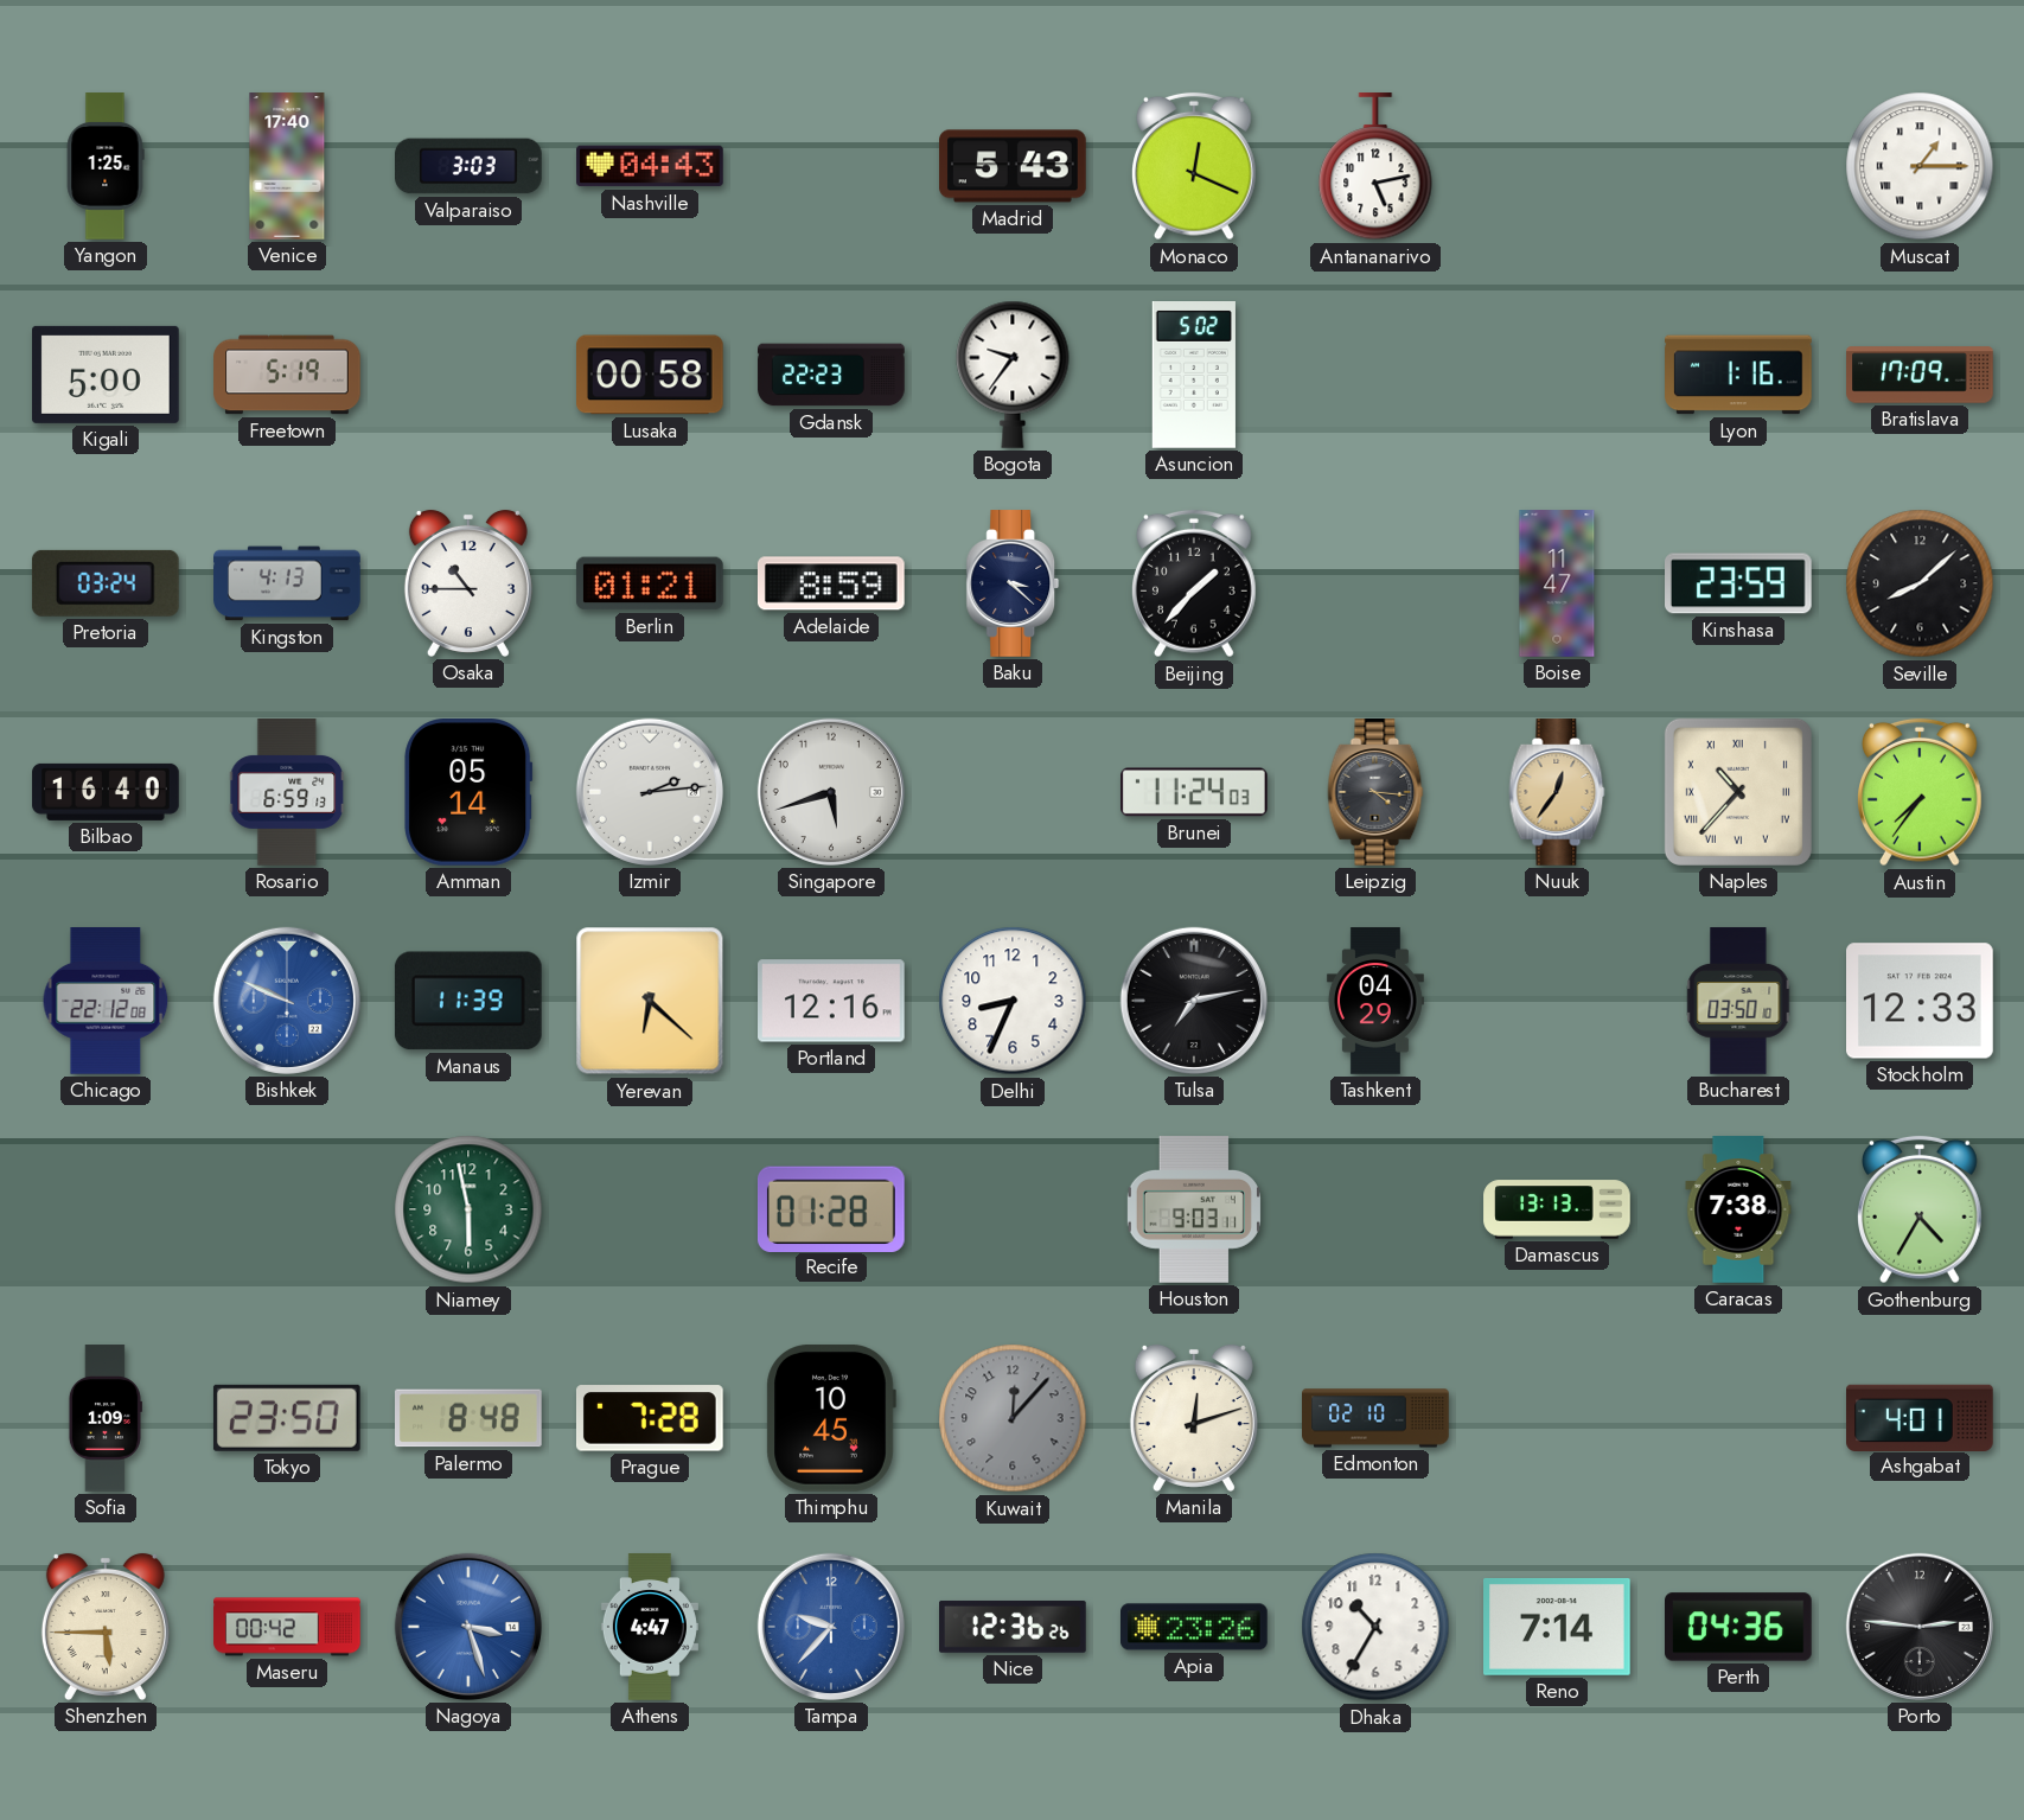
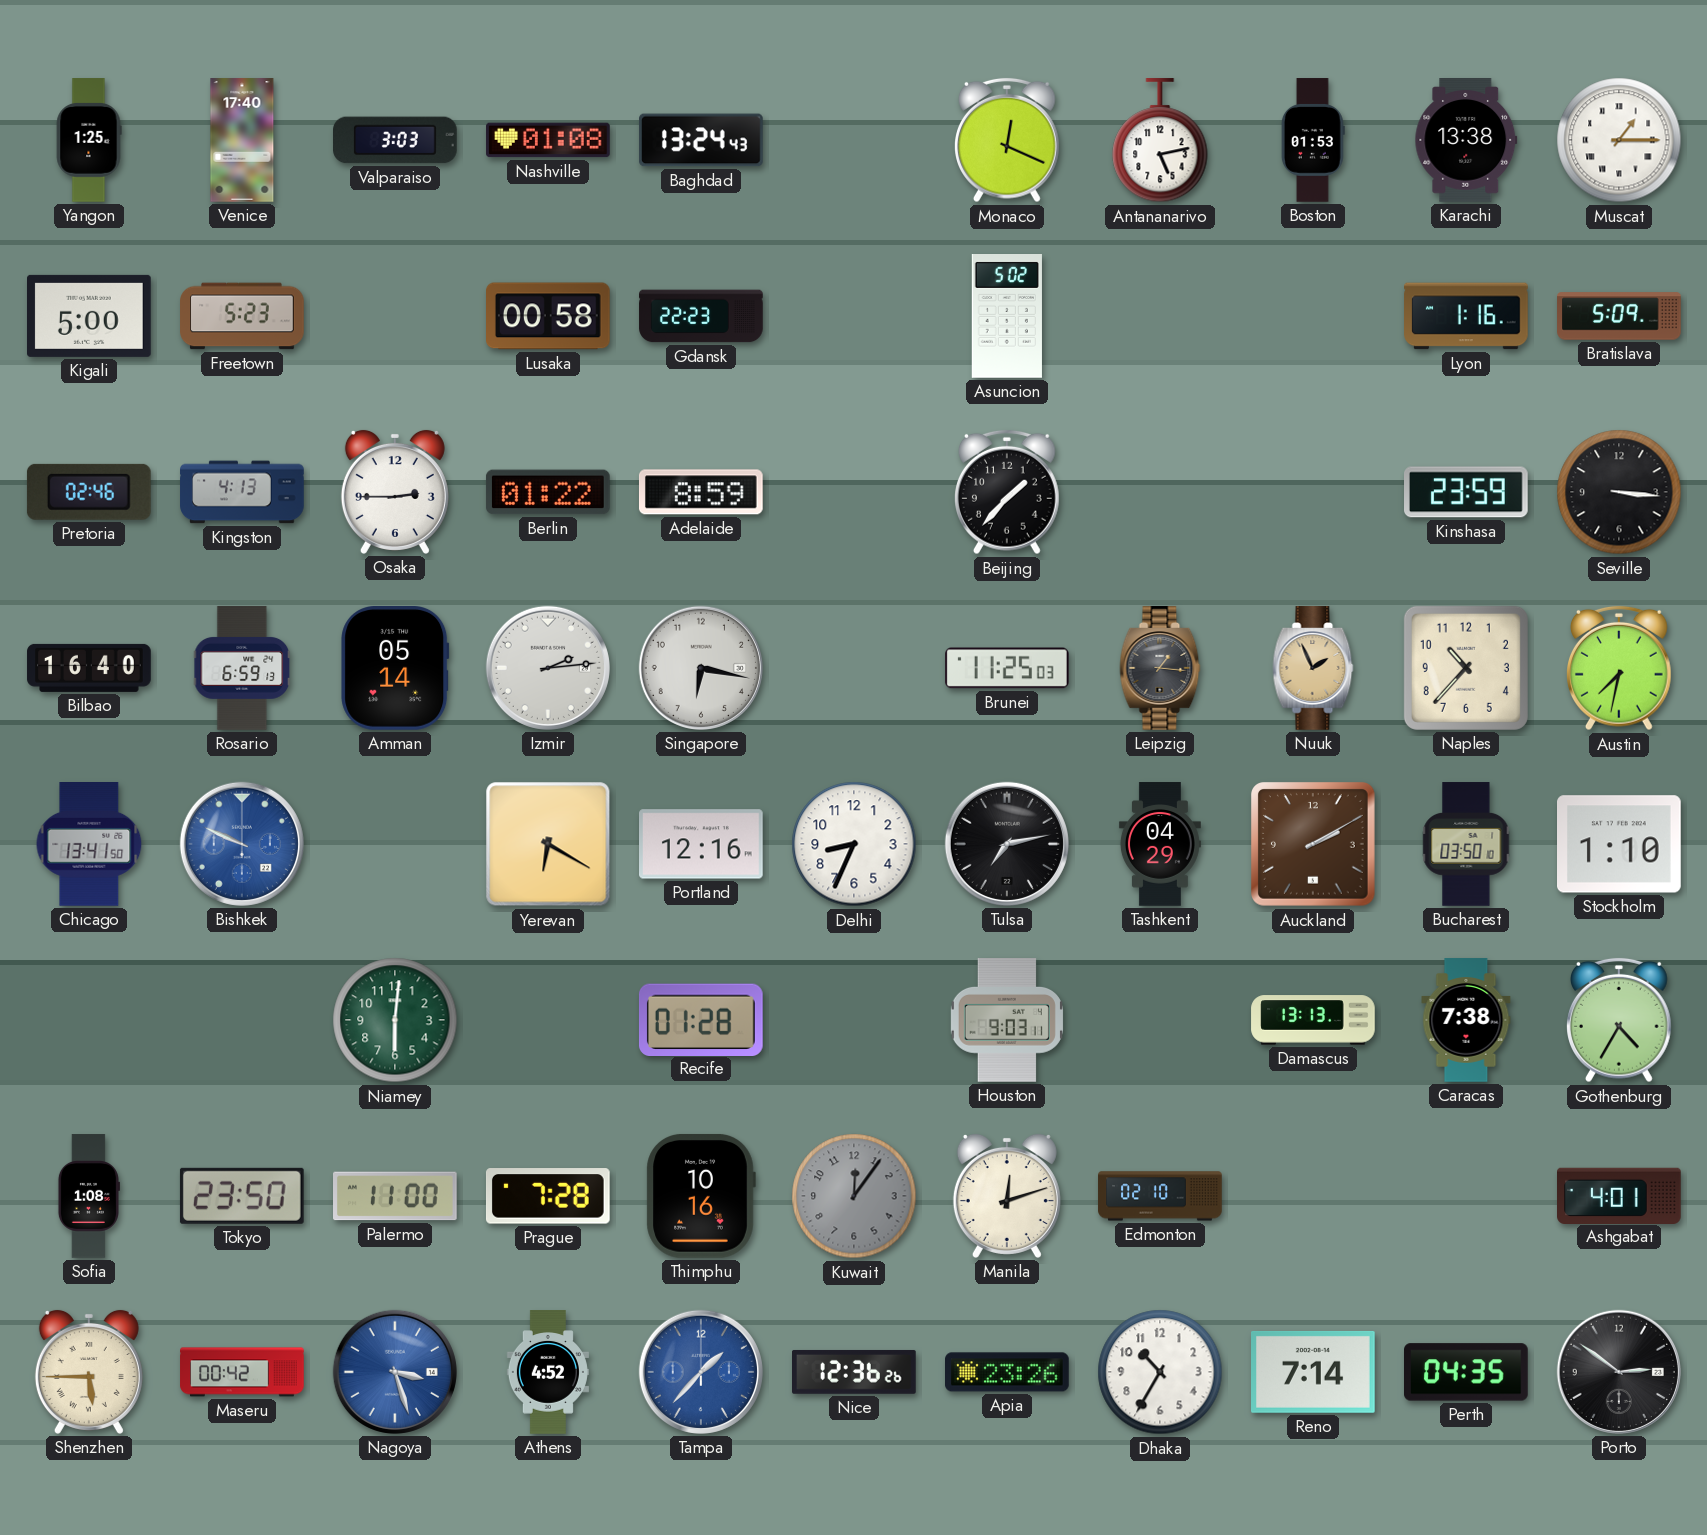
Nashville: 04:43 -> 01:08 (548, 140)
Baghdad: none -> 13:24 (701, 140)
Madrid: 5:43 -> none (1013, 166)
Boston: none -> 01:53 (1313, 140)
Karachi: none -> 13:38 (1466, 140)
Freetown: 5:19 -> 5:23 (242, 316)
Bogota: 9:36 -> none (1013, 375)
Bratislava: 17:09 -> 5:09 (1619, 316)
Pretoria: 03:24 -> 02:46 (89, 492)
Osaka: 10:45 -> 2:45 (395, 492)
Berlin: 01:21 -> 01:22 (548, 492)
Baku: 3:22 -> none (1013, 583)
Boise: 11:47 -> none (1557, 583)
Seville: 8:08 -> 3:16 (1619, 492)
Singapore: 5:42 -> 6:17 (701, 668)
Brunei: 11:24 -> 11:25 (1008, 668)
Leipzig: 4:16 -> 1:16 (1160, 668)
Nuuk: 12:36 -> 1:56 (1313, 668)
Naples numerals: Roman -> Arabic (1466, 668)
Austin: 7:36 -> 7:32 (1620, 668)
Chicago: 22:12 -> 13:41 (89, 845)
Manaus: 11:39 -> none (468, 1001)
Yerevan: 6:22 -> 6:20 (548, 844)
Auckland: none -> 2:10 (1314, 845)
Stockholm: 12:33 -> 1:10 (1620, 844)
Niamey: 5:58 -> 6:01 (395, 1020)
Sofia: 1:09 -> 1:08 (88, 1196)
Palermo: 8:48 -> 11:00 (396, 1196)
Thimphu: 10:45 -> 10:16 (701, 1196)
Kuwait: 12:07 -> 12:06 (854, 1196)
Athens: 4:47 -> 4:52 (548, 1372)
Tampa: 9:37 -> 1:37 (701, 1372)
Perth: 04:36 -> 04:35 (1467, 1372)
Porto: 2:46 -> 2:51 (1619, 1372)
